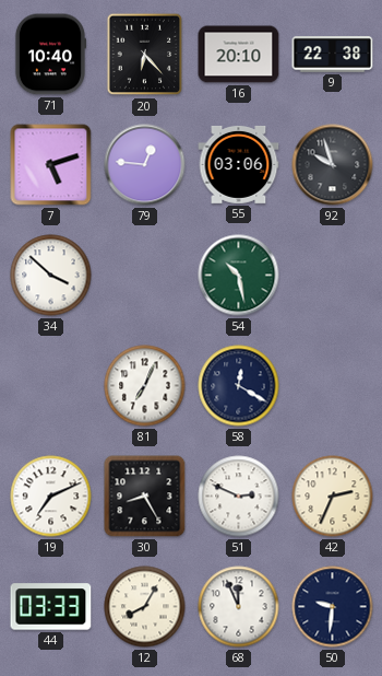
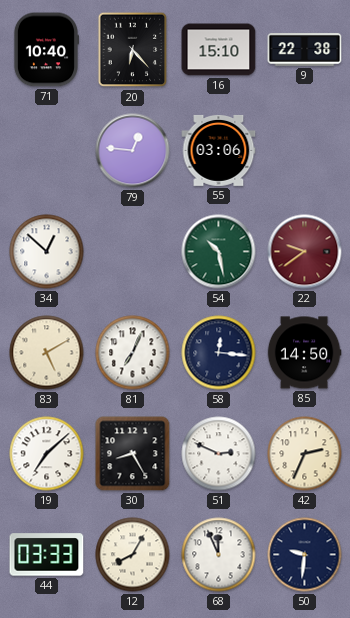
16: 20:10 -> 15:10 (219, 50)
7: 5:12 -> none (51, 165)
92: 9:57 -> none (333, 165)
34: 3:52 -> 12:52 (47, 252)
22: none -> 9:39 (305, 252)
83: none -> 5:10 (47, 353)
58: 12:20 -> 12:16 (219, 353)
85: none -> 14:50 (304, 353)
19: 7:11 -> 7:08 (47, 454)
